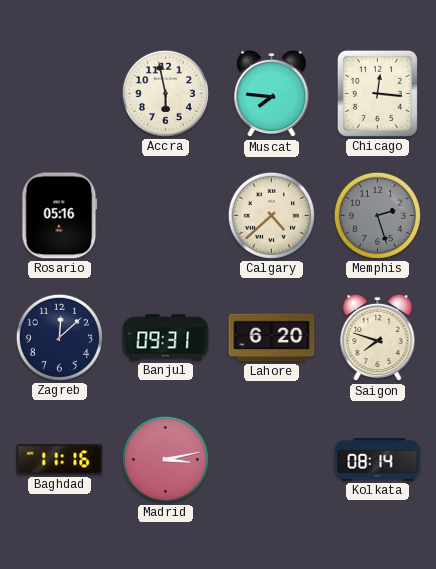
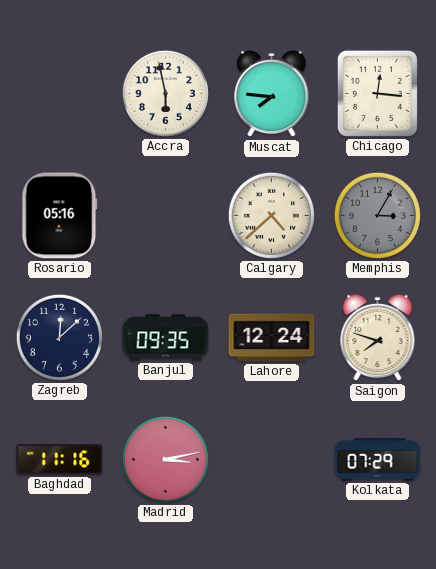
Memphis: 2:27 -> 3:05 (377, 215)
Banjul: 09:31 -> 09:35 (166, 338)
Lahore: 6:20 -> 12:24 (272, 338)
Kolkata: 08:14 -> 07:29 (378, 460)
